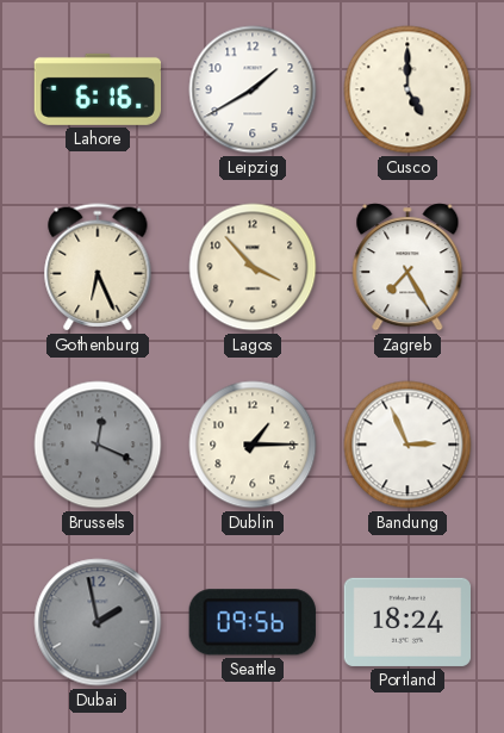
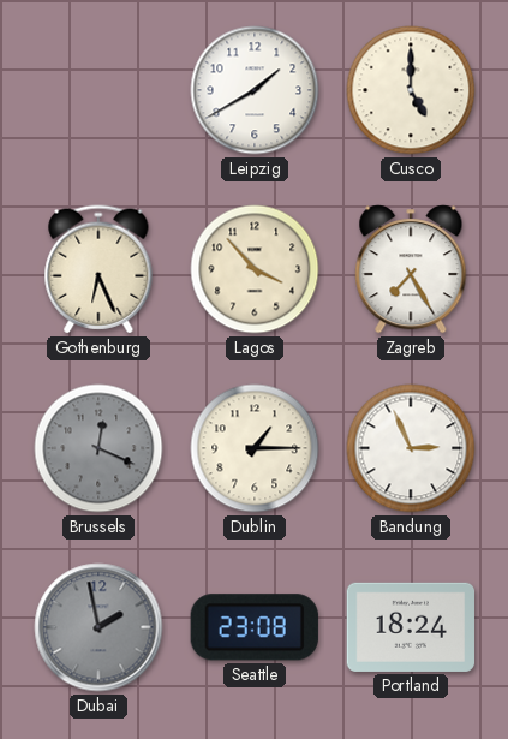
Lahore: 6:16 -> none (98, 89)
Seattle: 09:56 -> 23:08 (255, 627)
